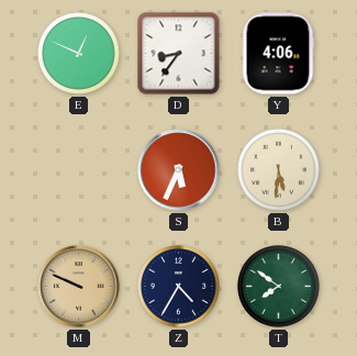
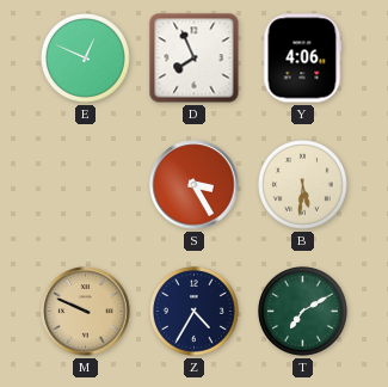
D: 8:36 -> 7:56 (195, 59)
S: 5:34 -> 3:25 (195, 185)
T: 7:51 -> 7:10 (303, 312)
